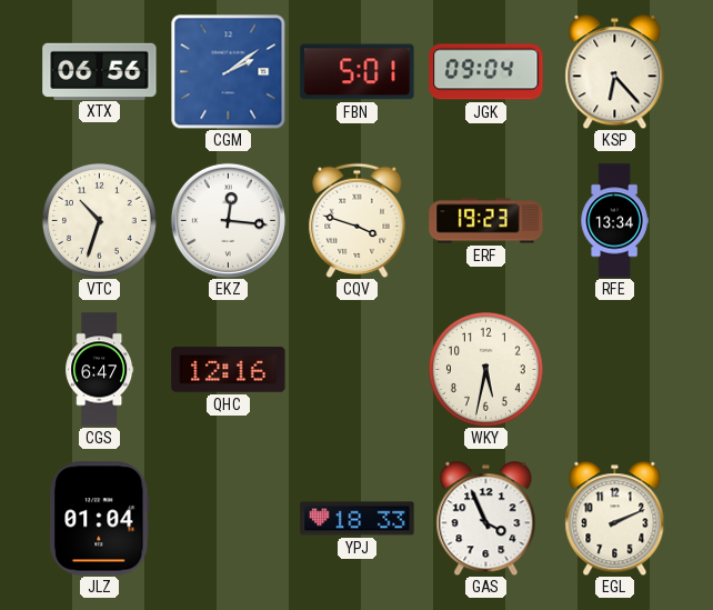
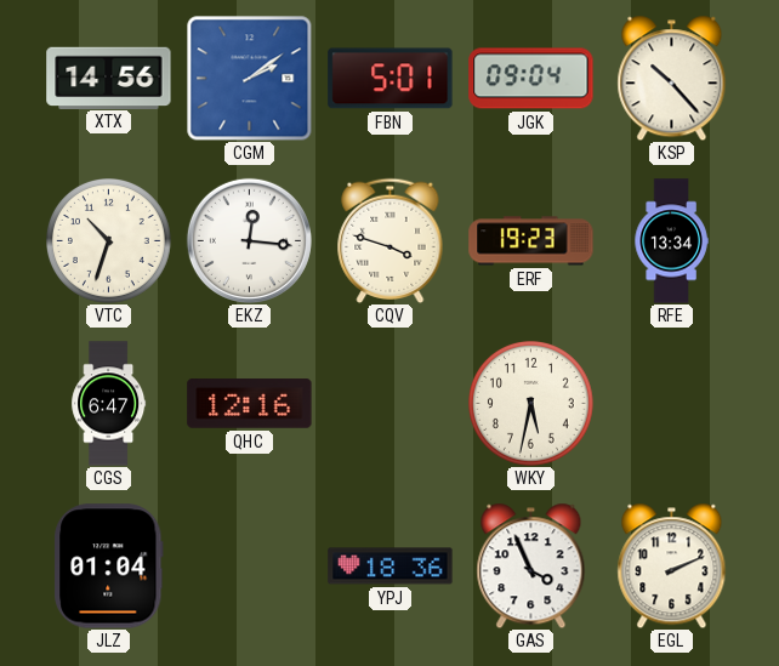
XTX: 06:56 -> 14:56 (109, 78)
KSP: 6:23 -> 10:23 (672, 78)
YPJ: 18:33 -> 18:36 (391, 567)
